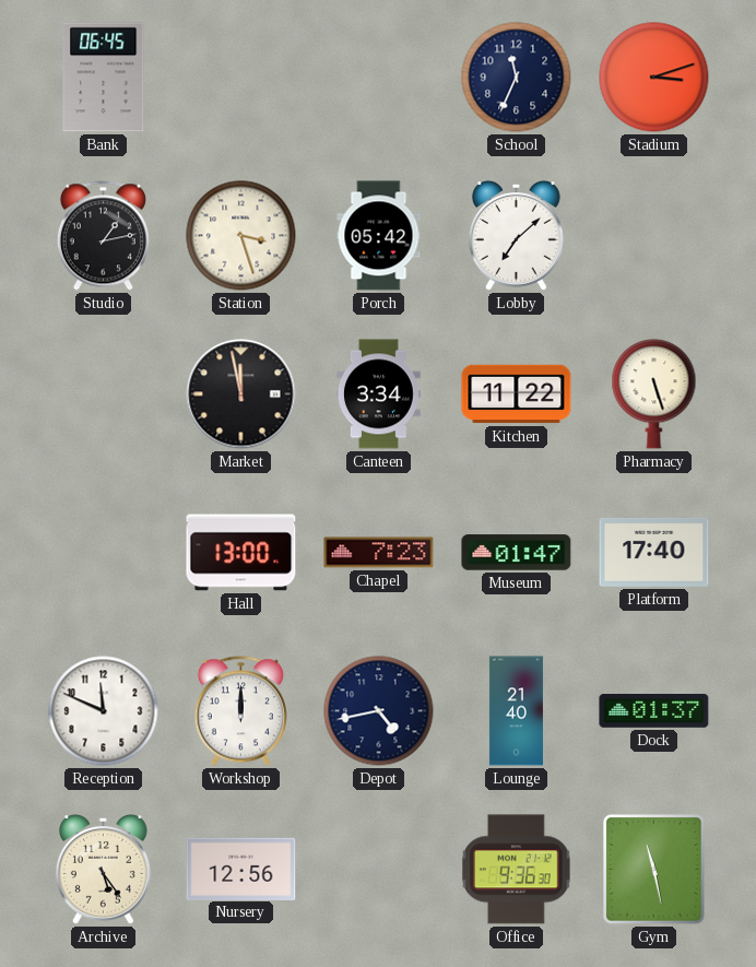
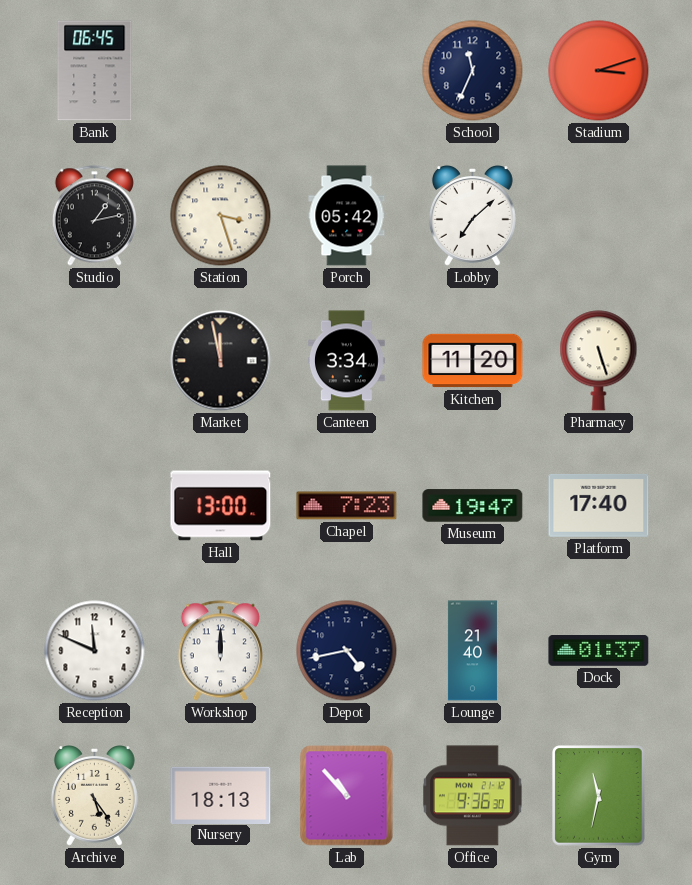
Kitchen: 11:22 -> 11:20 (473, 361)
Museum: 01:47 -> 19:47 (473, 506)
Nursery: 12:56 -> 18:13 (221, 795)
Lab: none -> 10:53 (347, 796)
Gym: 11:28 -> 11:32 (599, 796)
